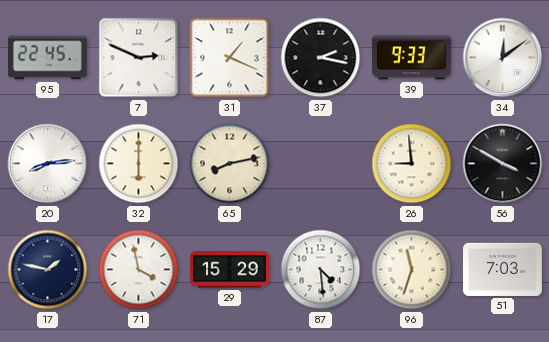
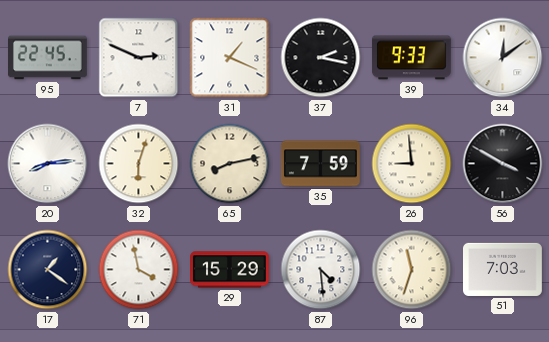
32: 6:00 -> 6:03 (139, 164)
35: none -> 7:59 (321, 164)
17: 1:47 -> 1:21 (48, 270)
